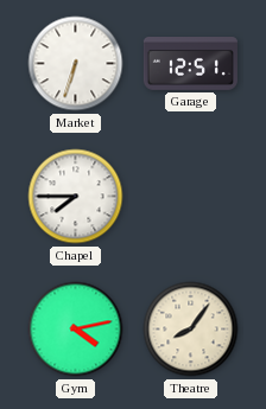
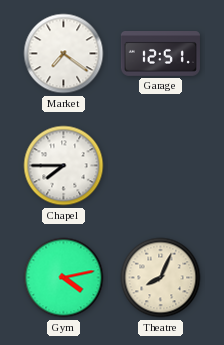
Market: 6:33 -> 7:21 (64, 54)
Theatre: 8:06 -> 8:04 (161, 278)
